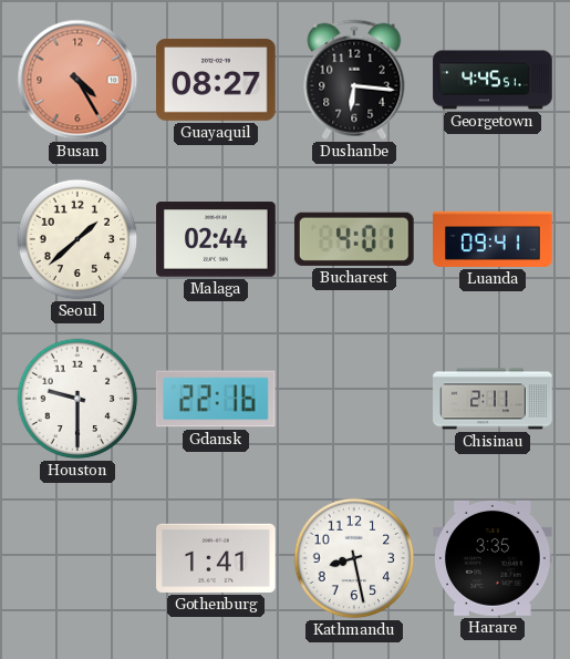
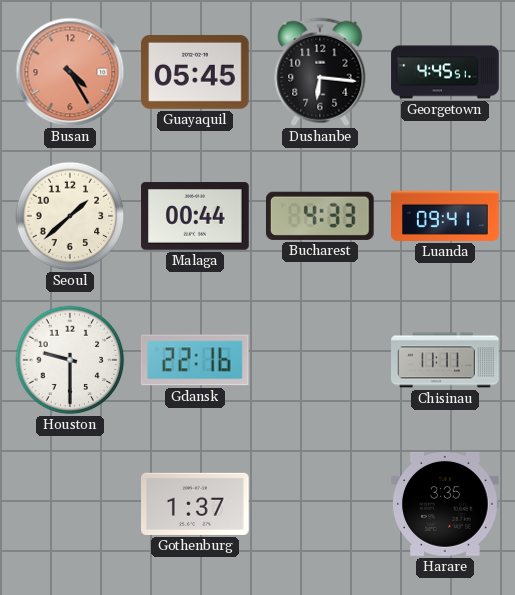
Guayaquil: 08:27 -> 05:45 (195, 72)
Malaga: 02:44 -> 00:44 (195, 216)
Bucharest: 4:01 -> 4:33 (320, 216)
Chisinau: 2:11 -> 11:11 (445, 360)
Gothenburg: 1:41 -> 1:37 (196, 504)
Kathmandu: 8:28 -> none (354, 558)
